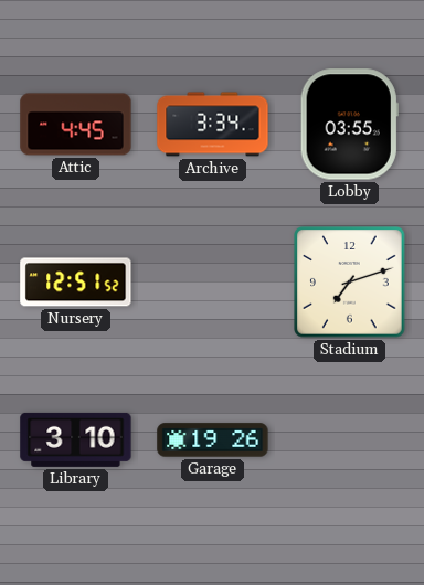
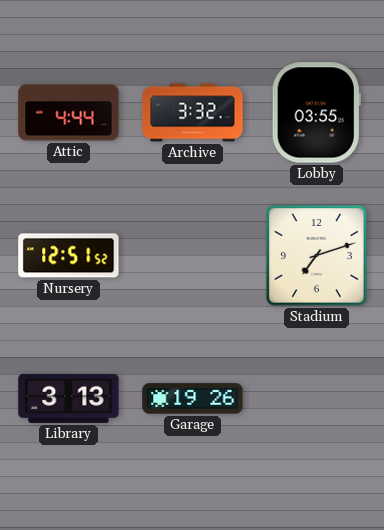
Attic: 4:45 -> 4:44 (69, 113)
Archive: 3:34 -> 3:32 (193, 113)
Library: 3:10 -> 3:13 (69, 398)
